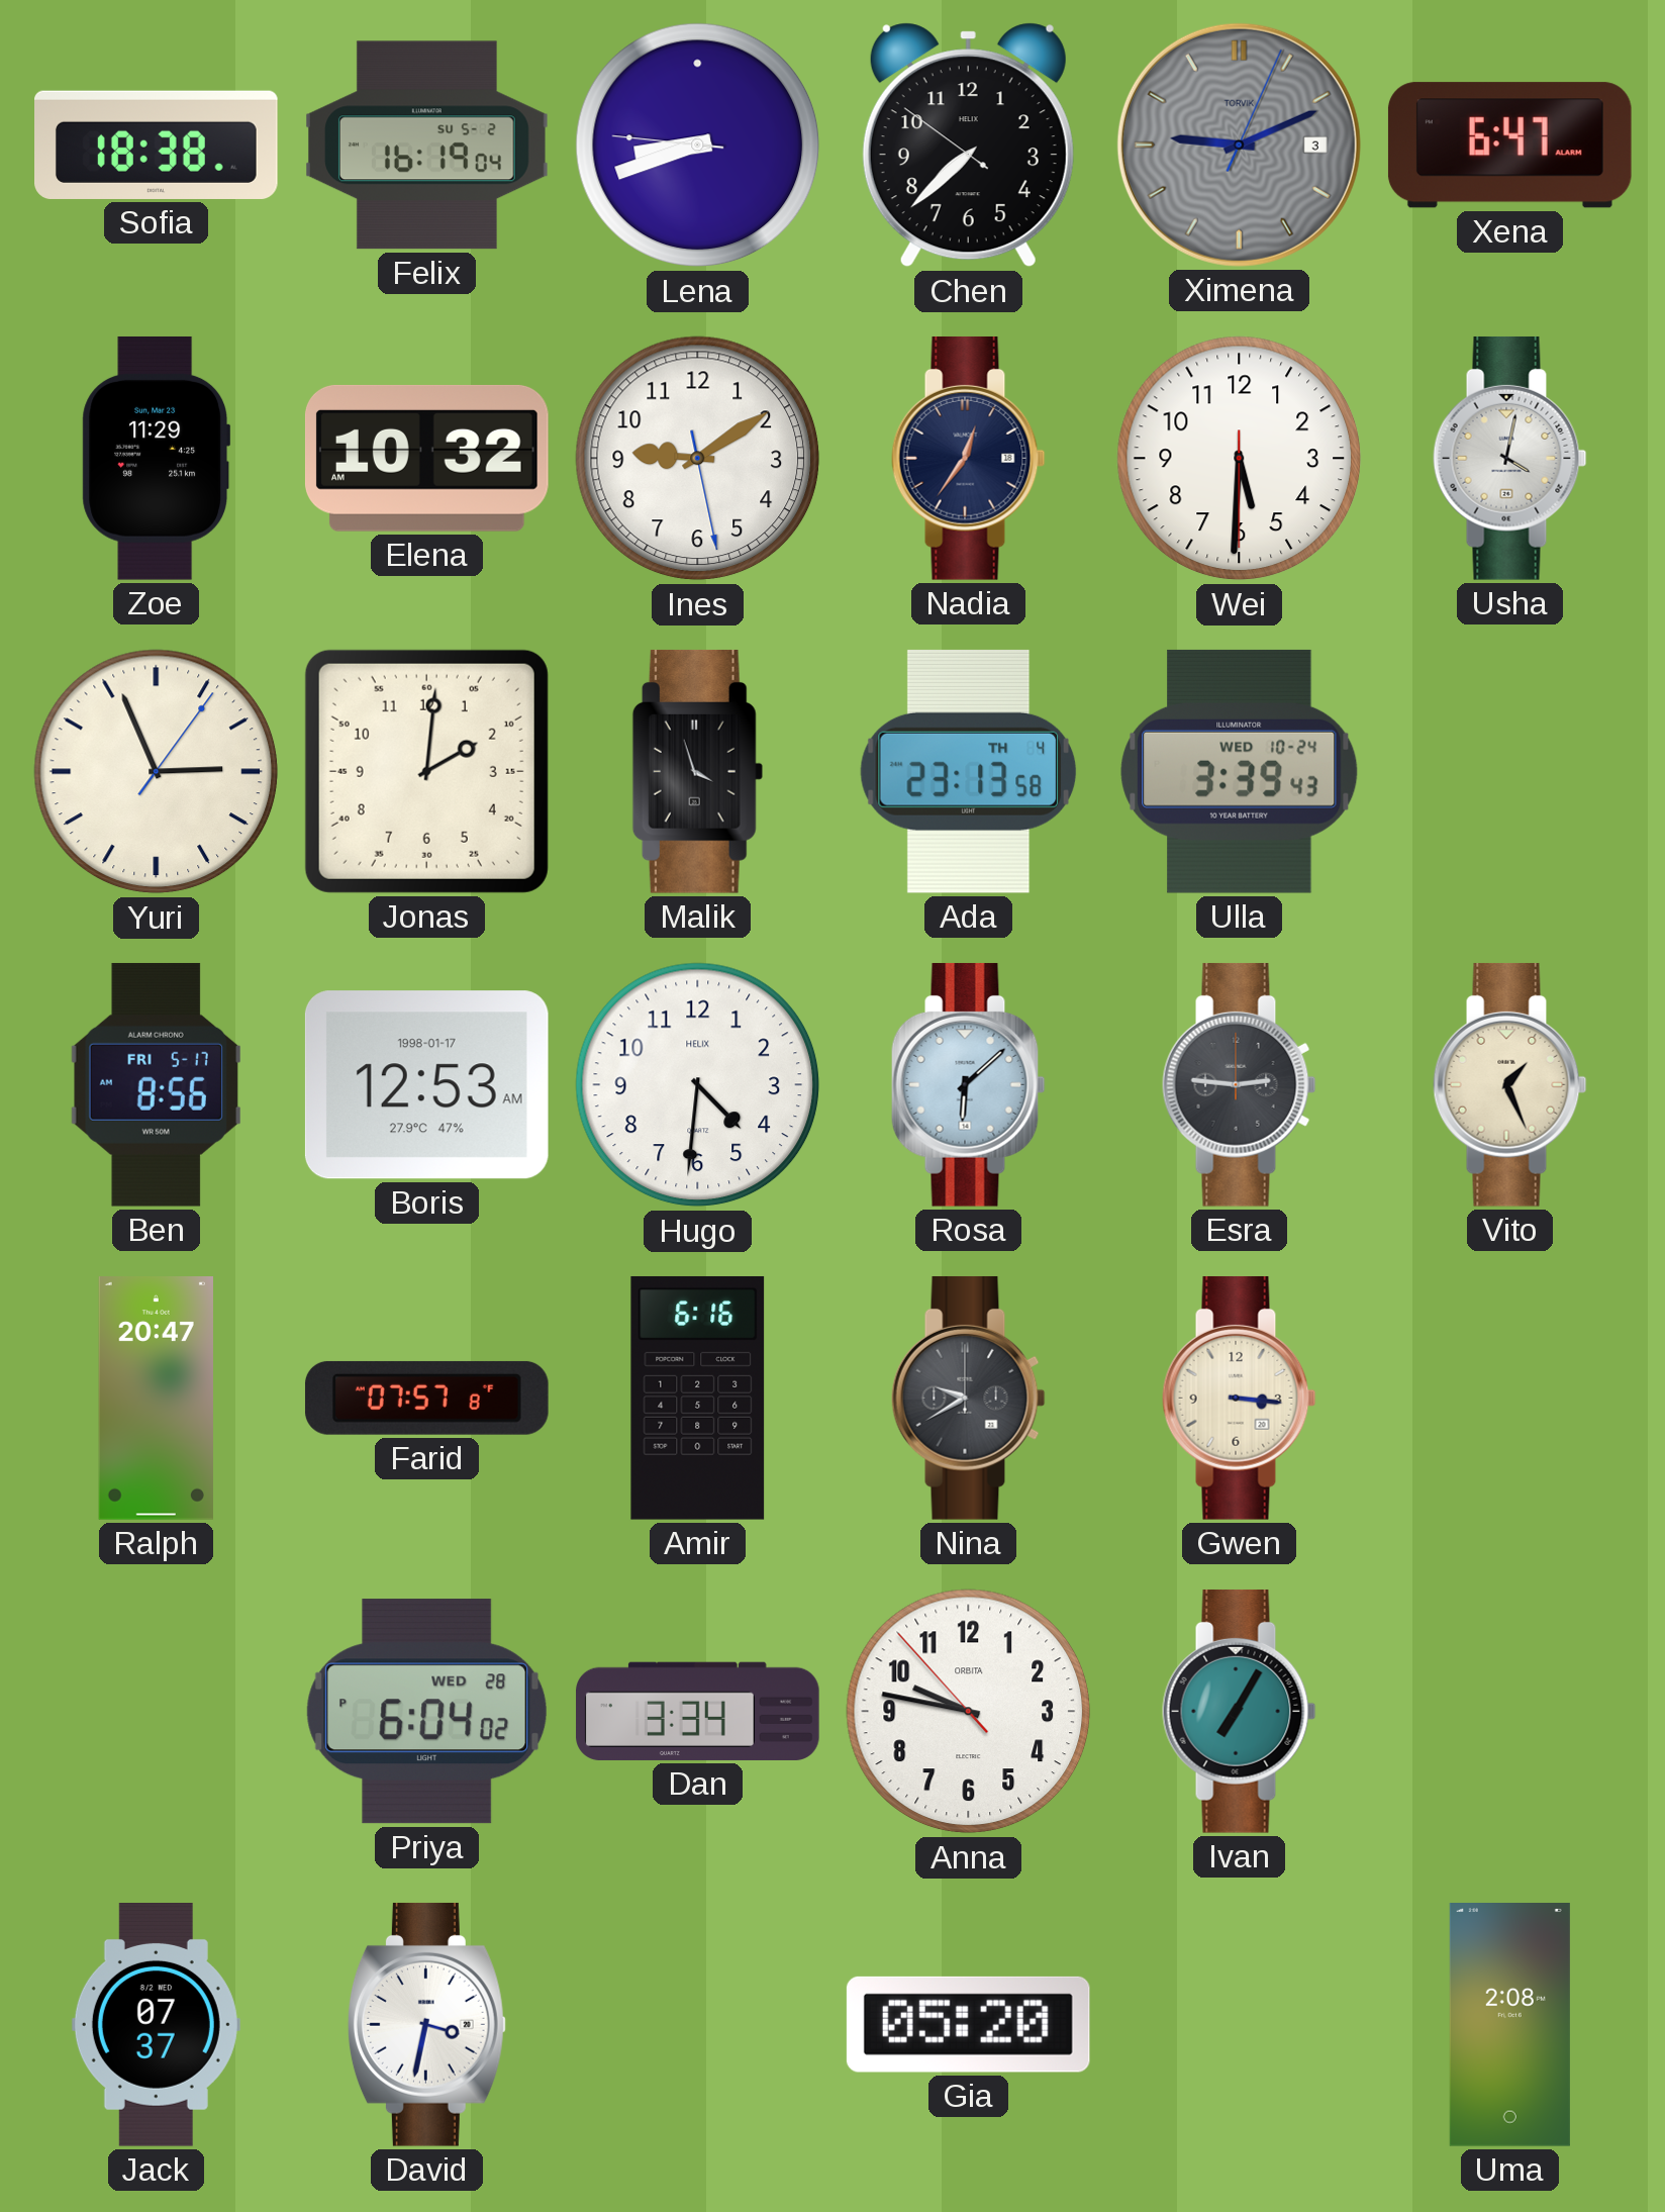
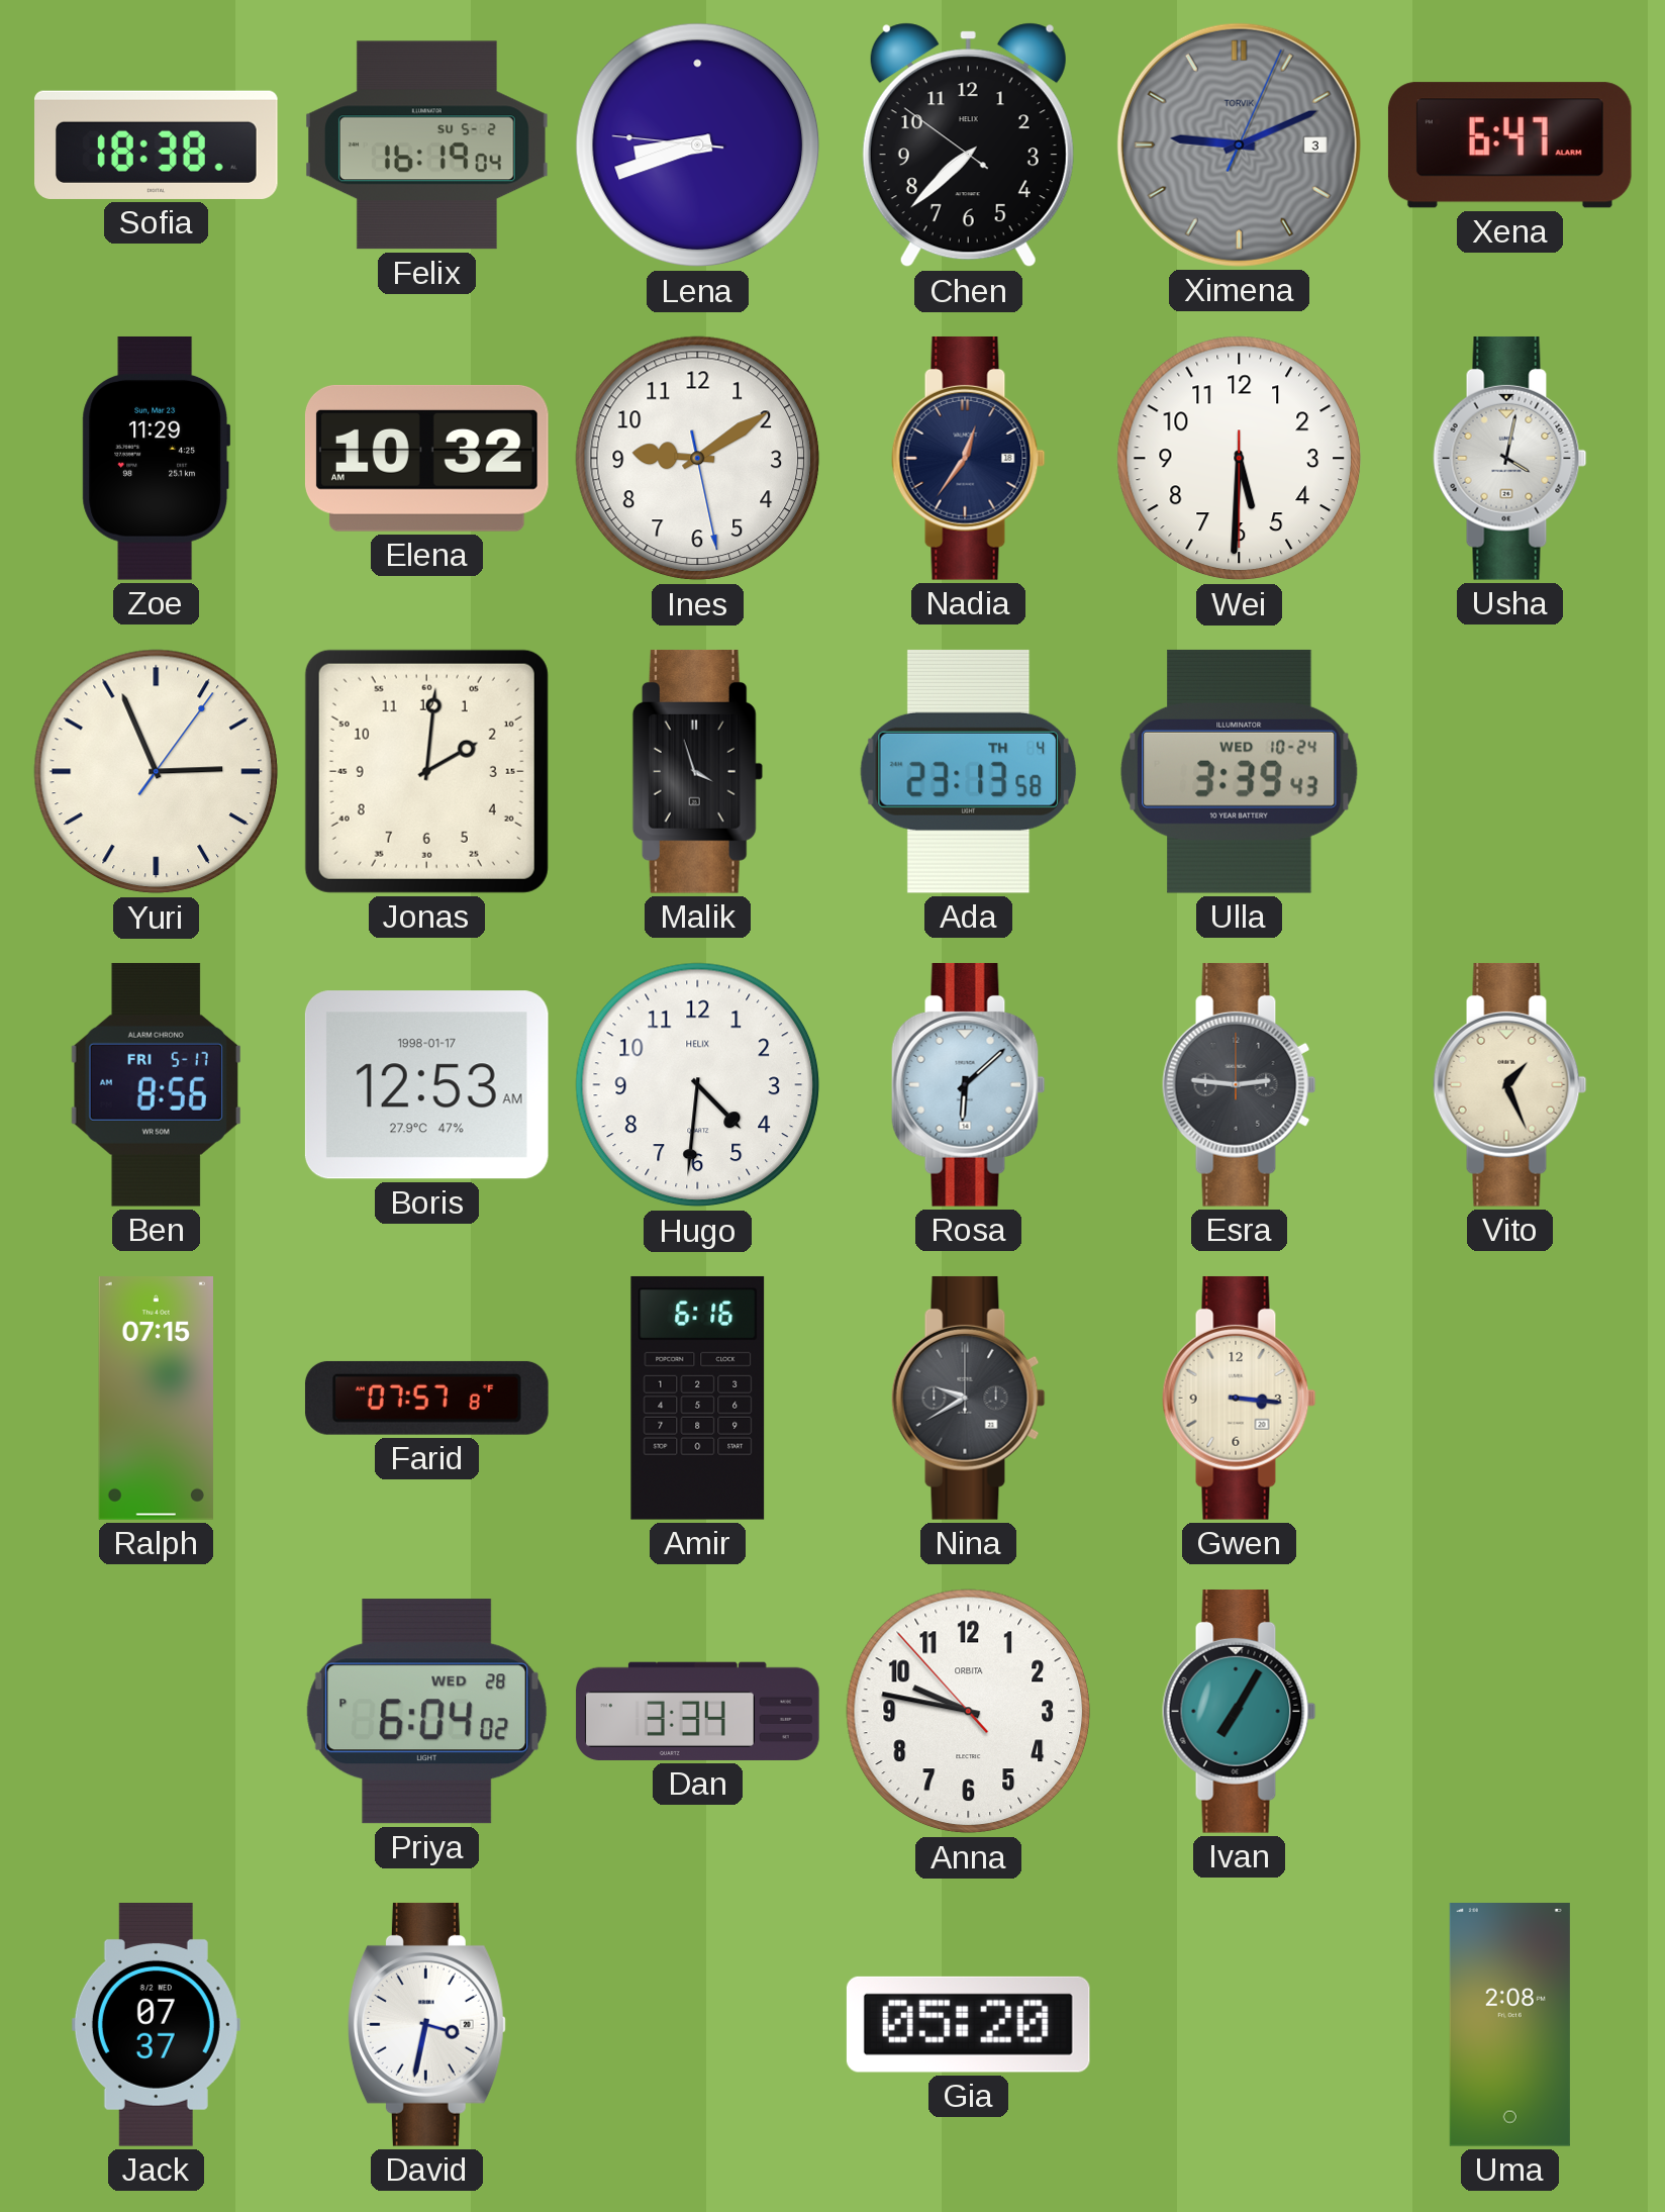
Ralph: 20:47 -> 07:15 (156, 1399)
